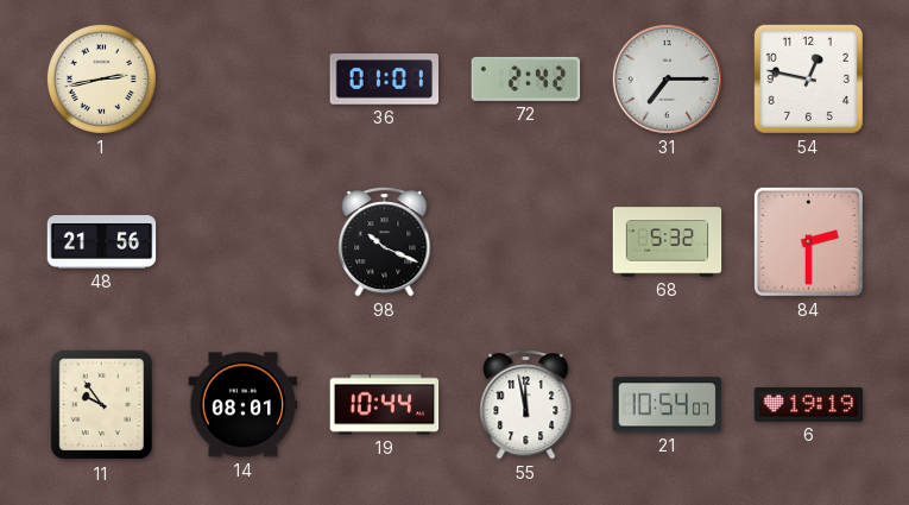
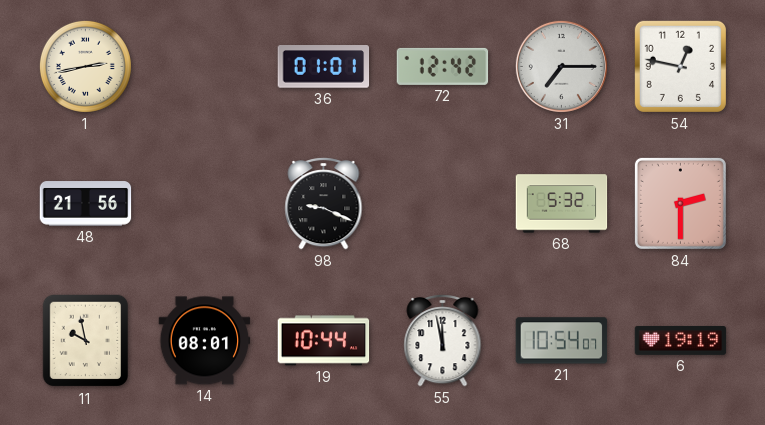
72: 2:42 -> 12:42 (443, 66)
98: 10:19 -> 9:19 (324, 204)
11: 9:54 -> 9:58 (86, 341)
